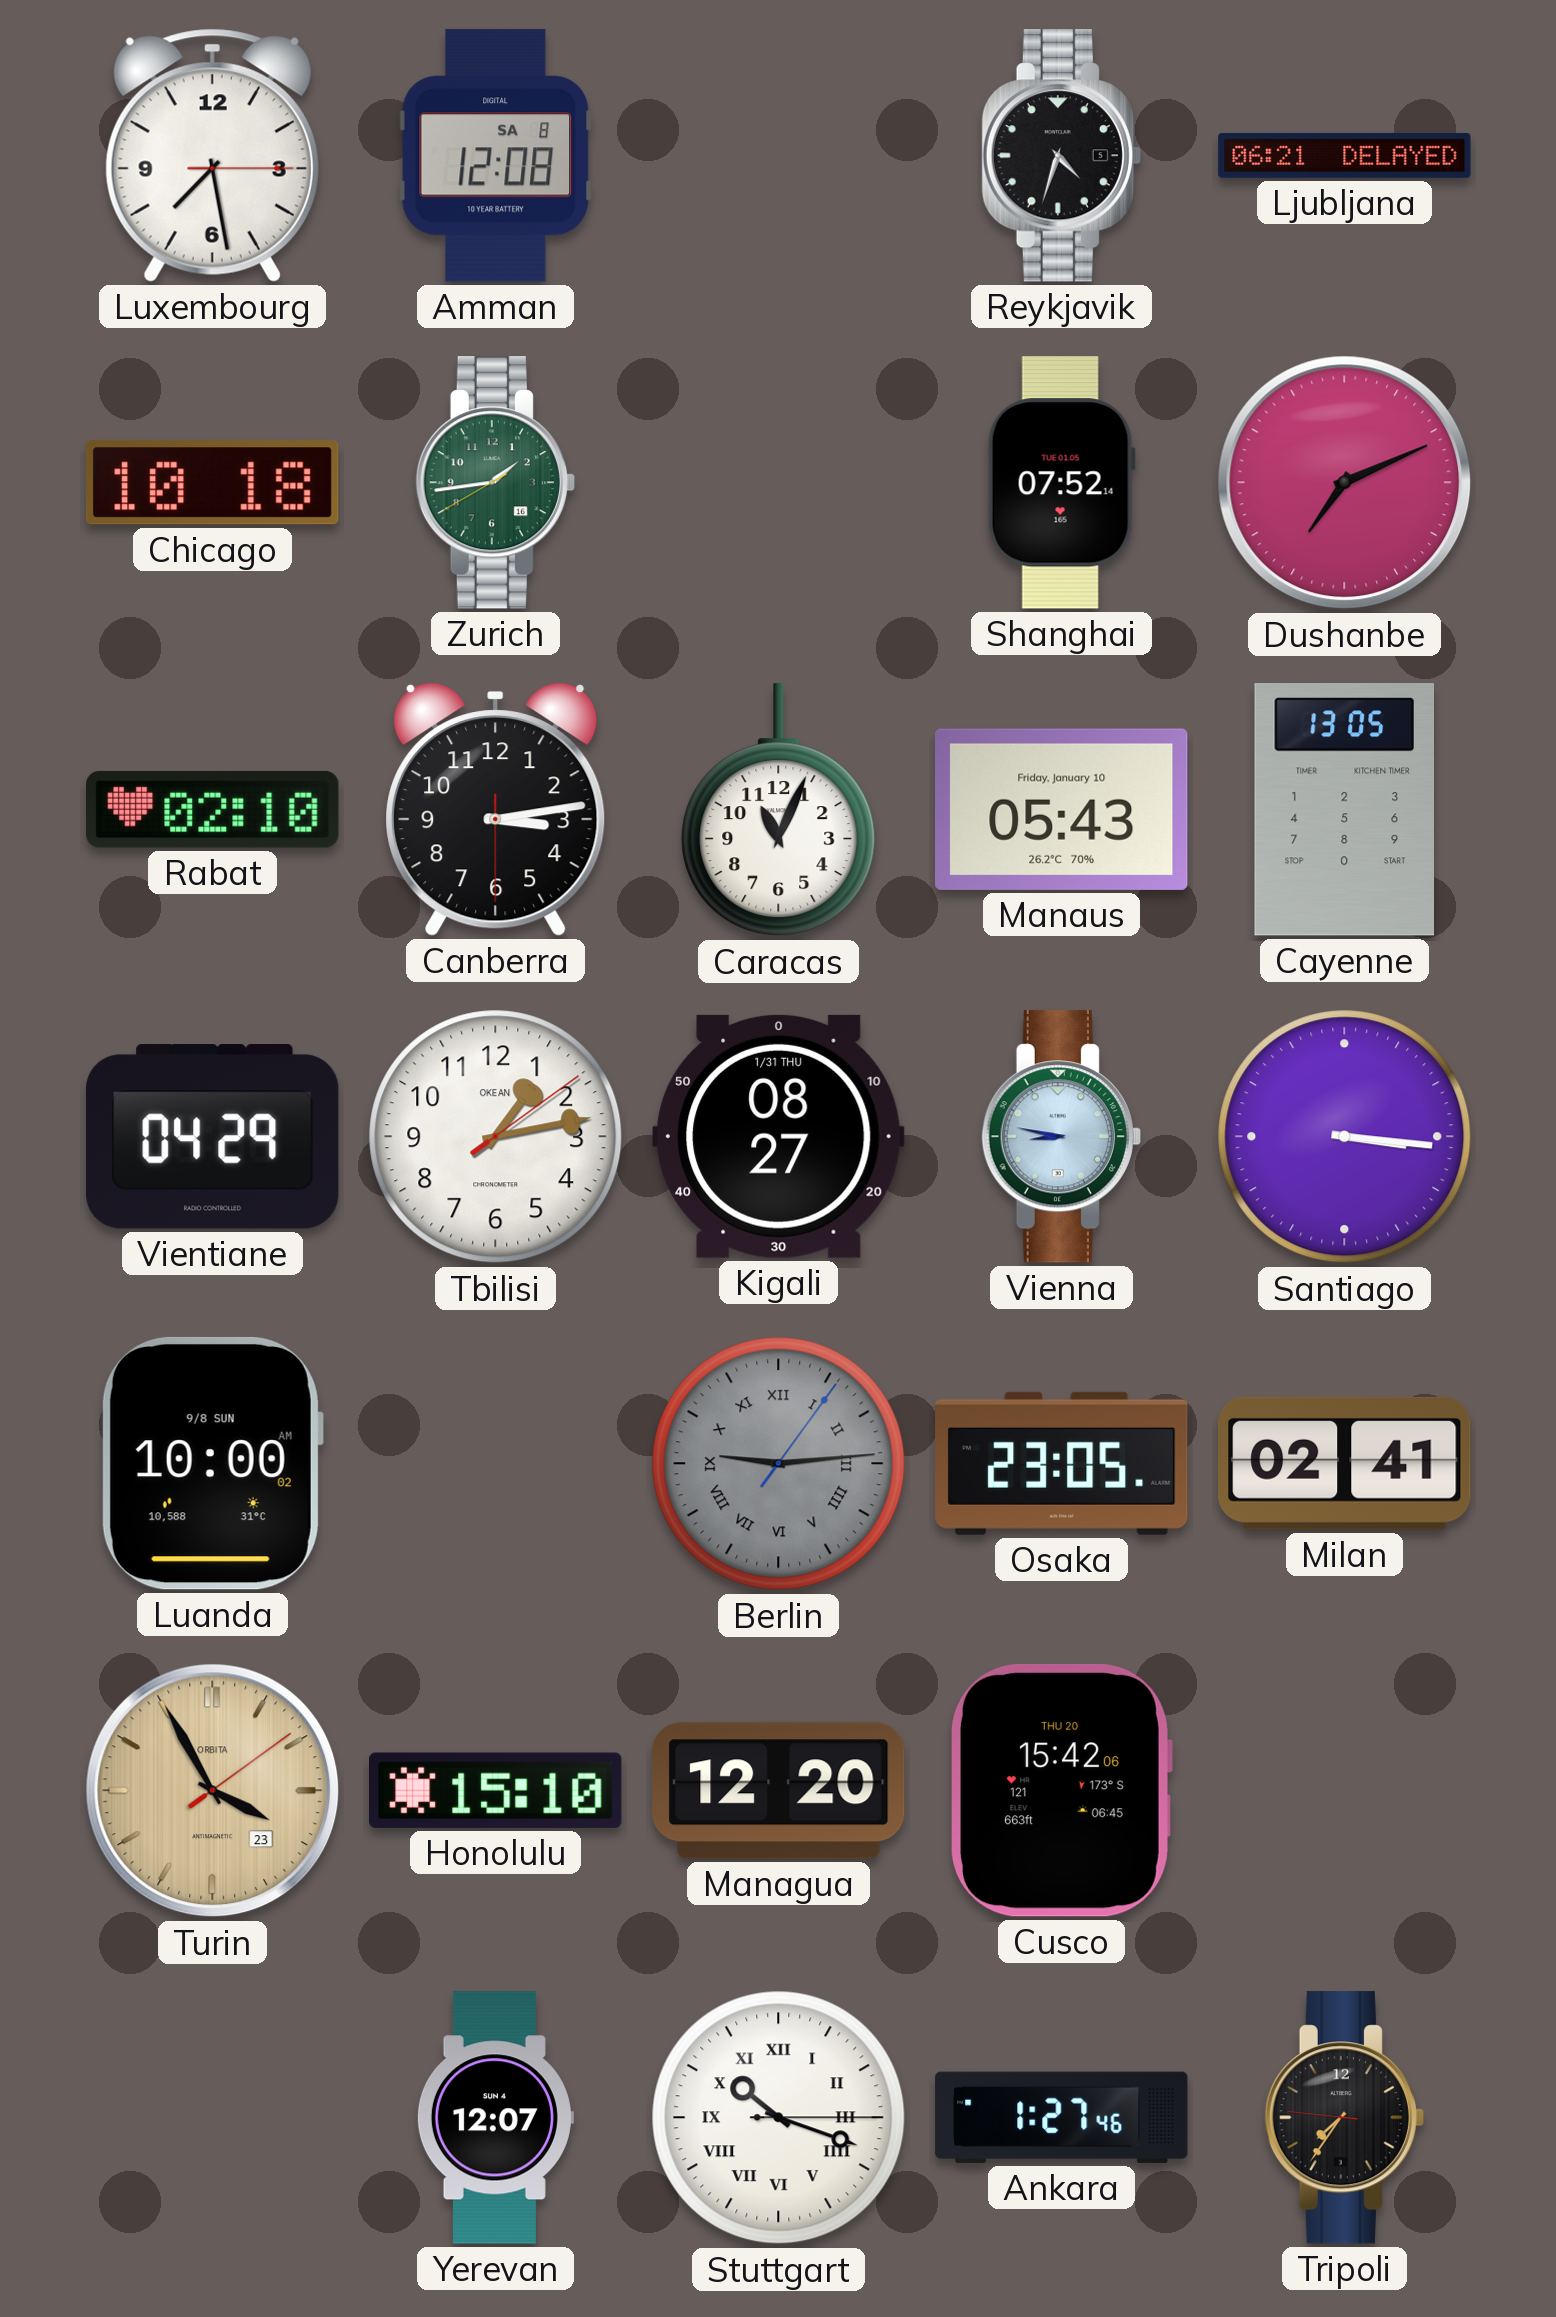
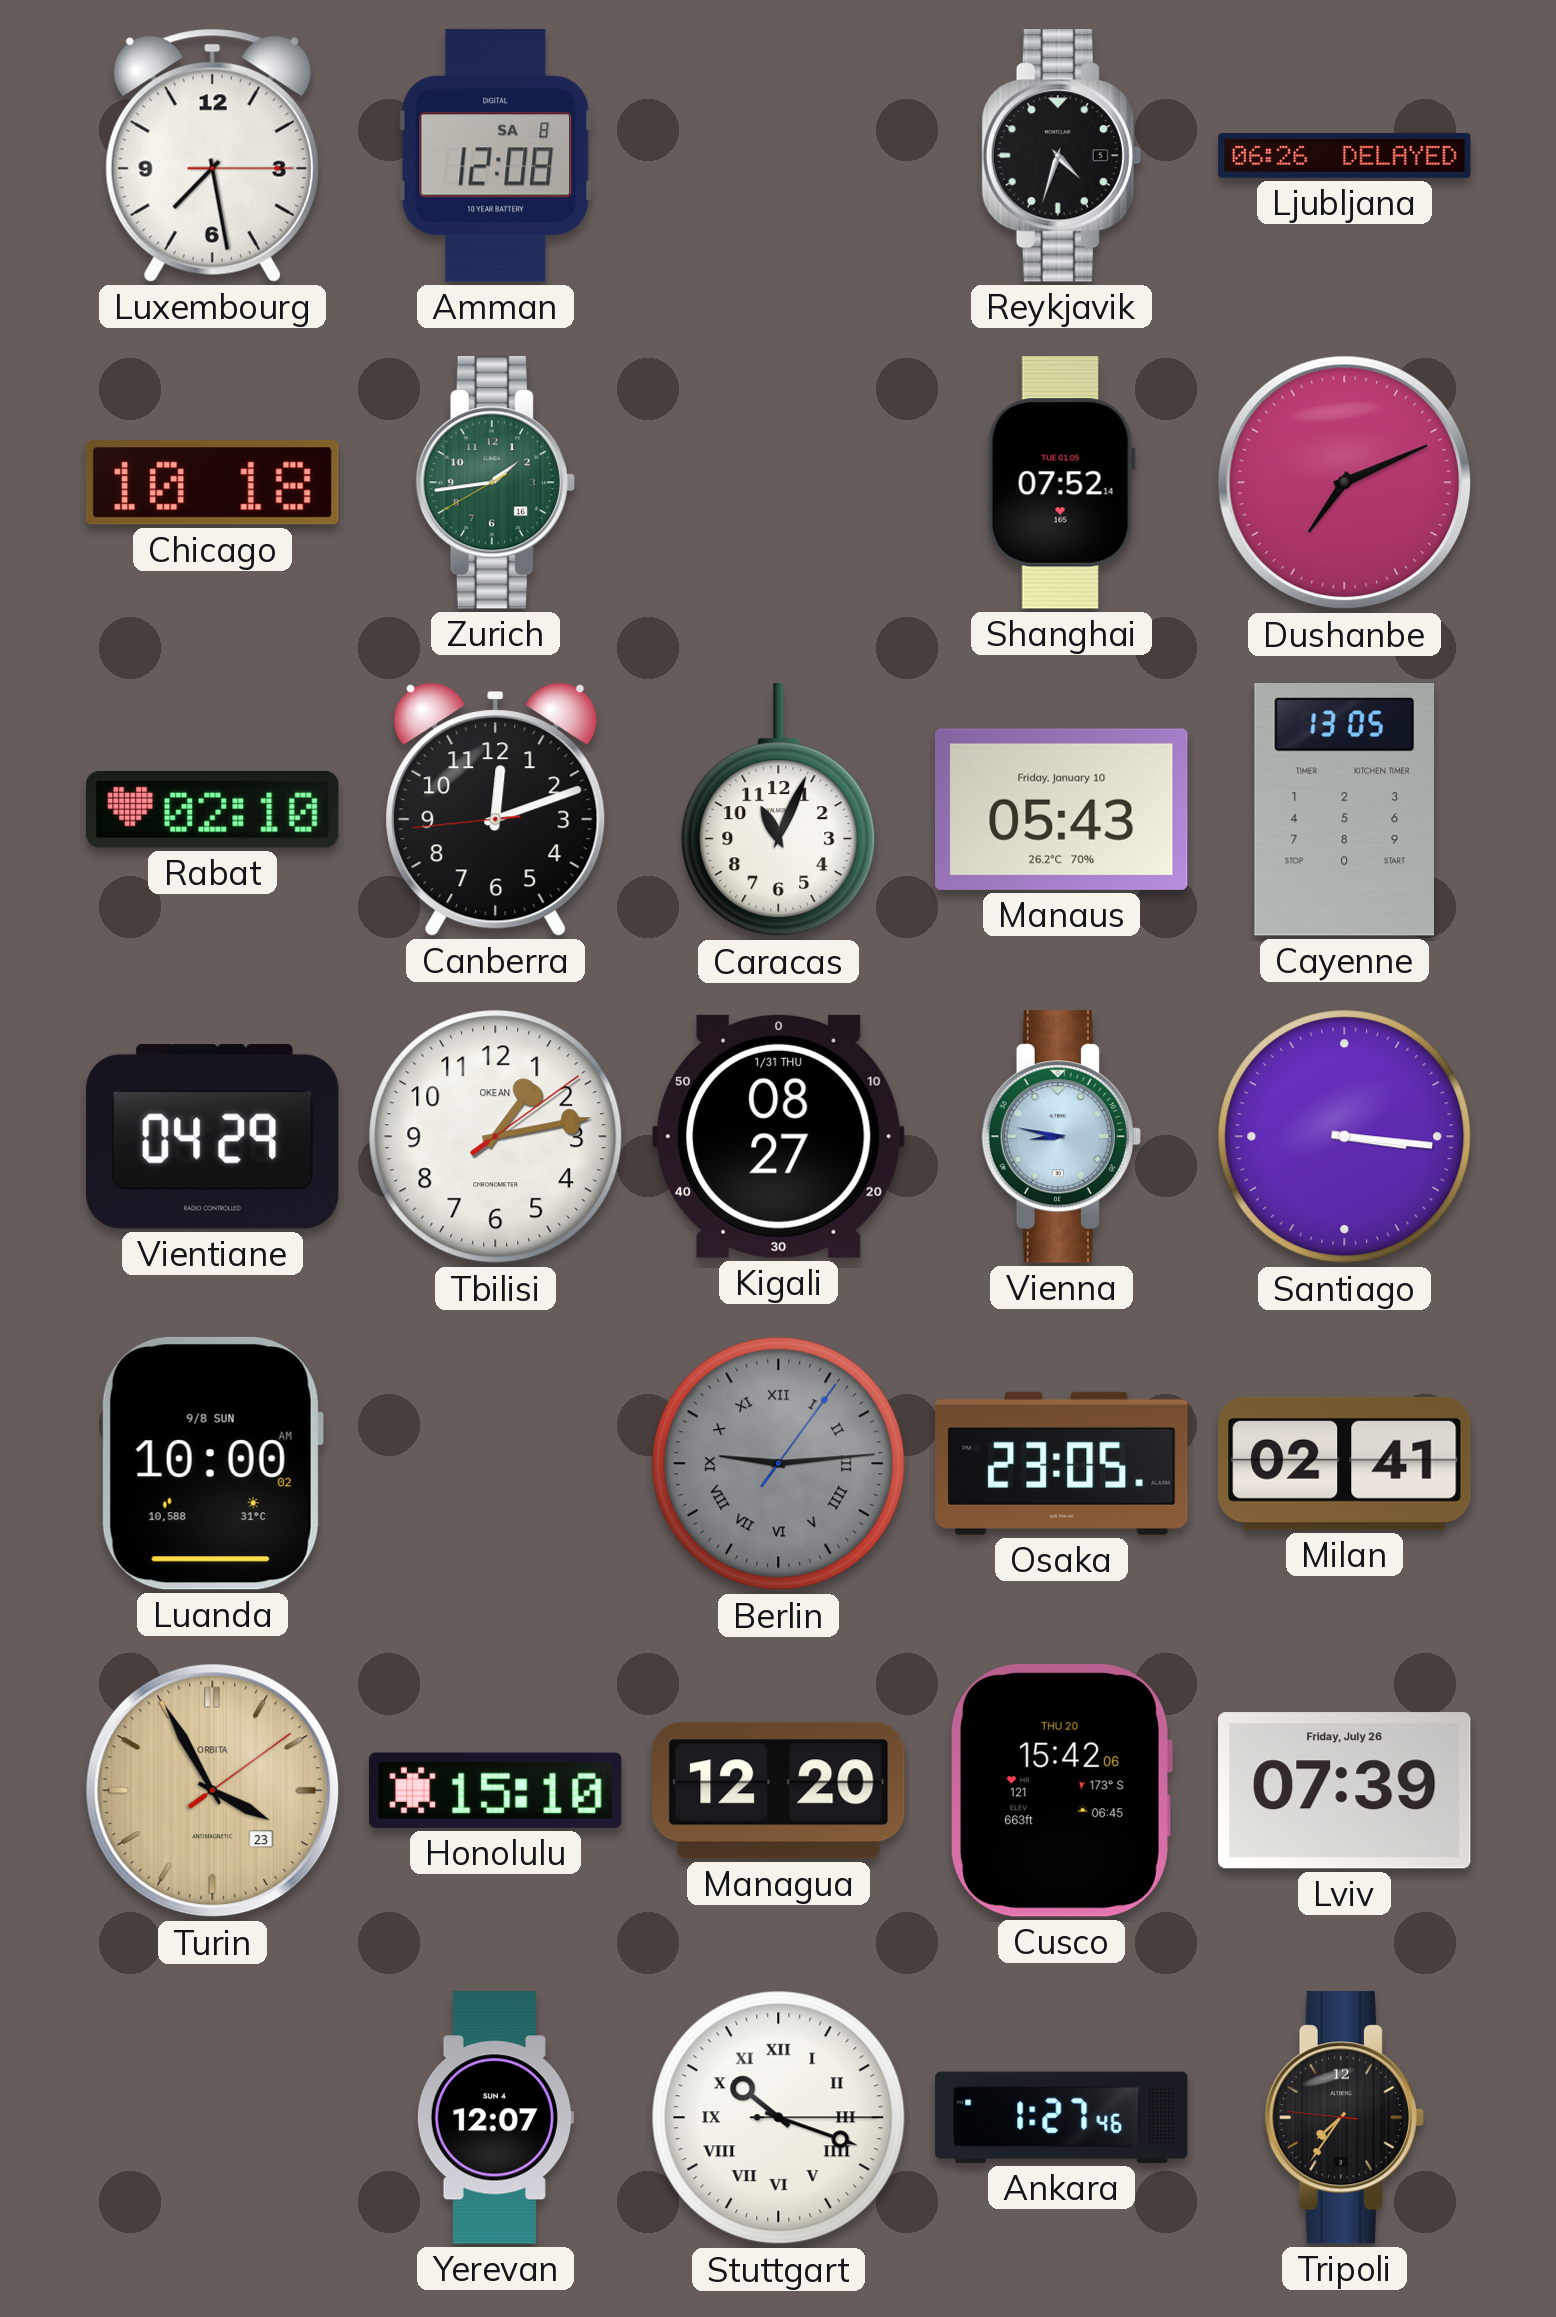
Ljubljana: 06:21 -> 06:26 (1345, 155)
Canberra: 3:13 -> 12:11 (496, 810)
Lviv: none -> 07:39 (1345, 1791)
